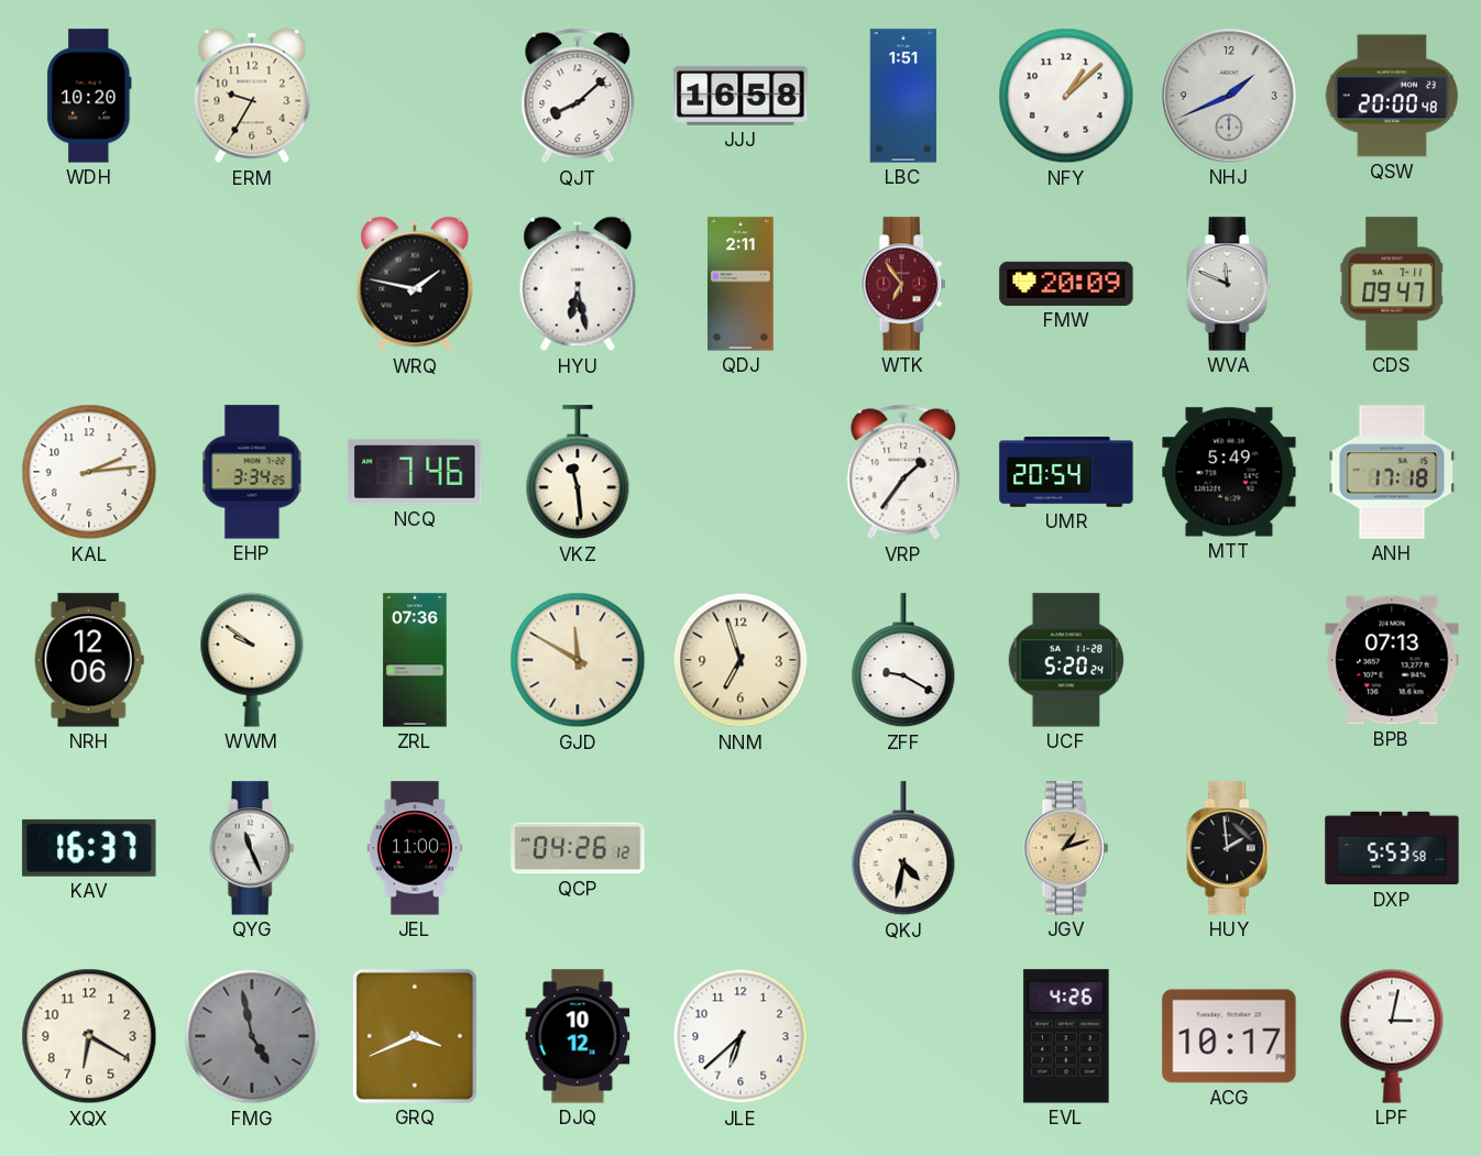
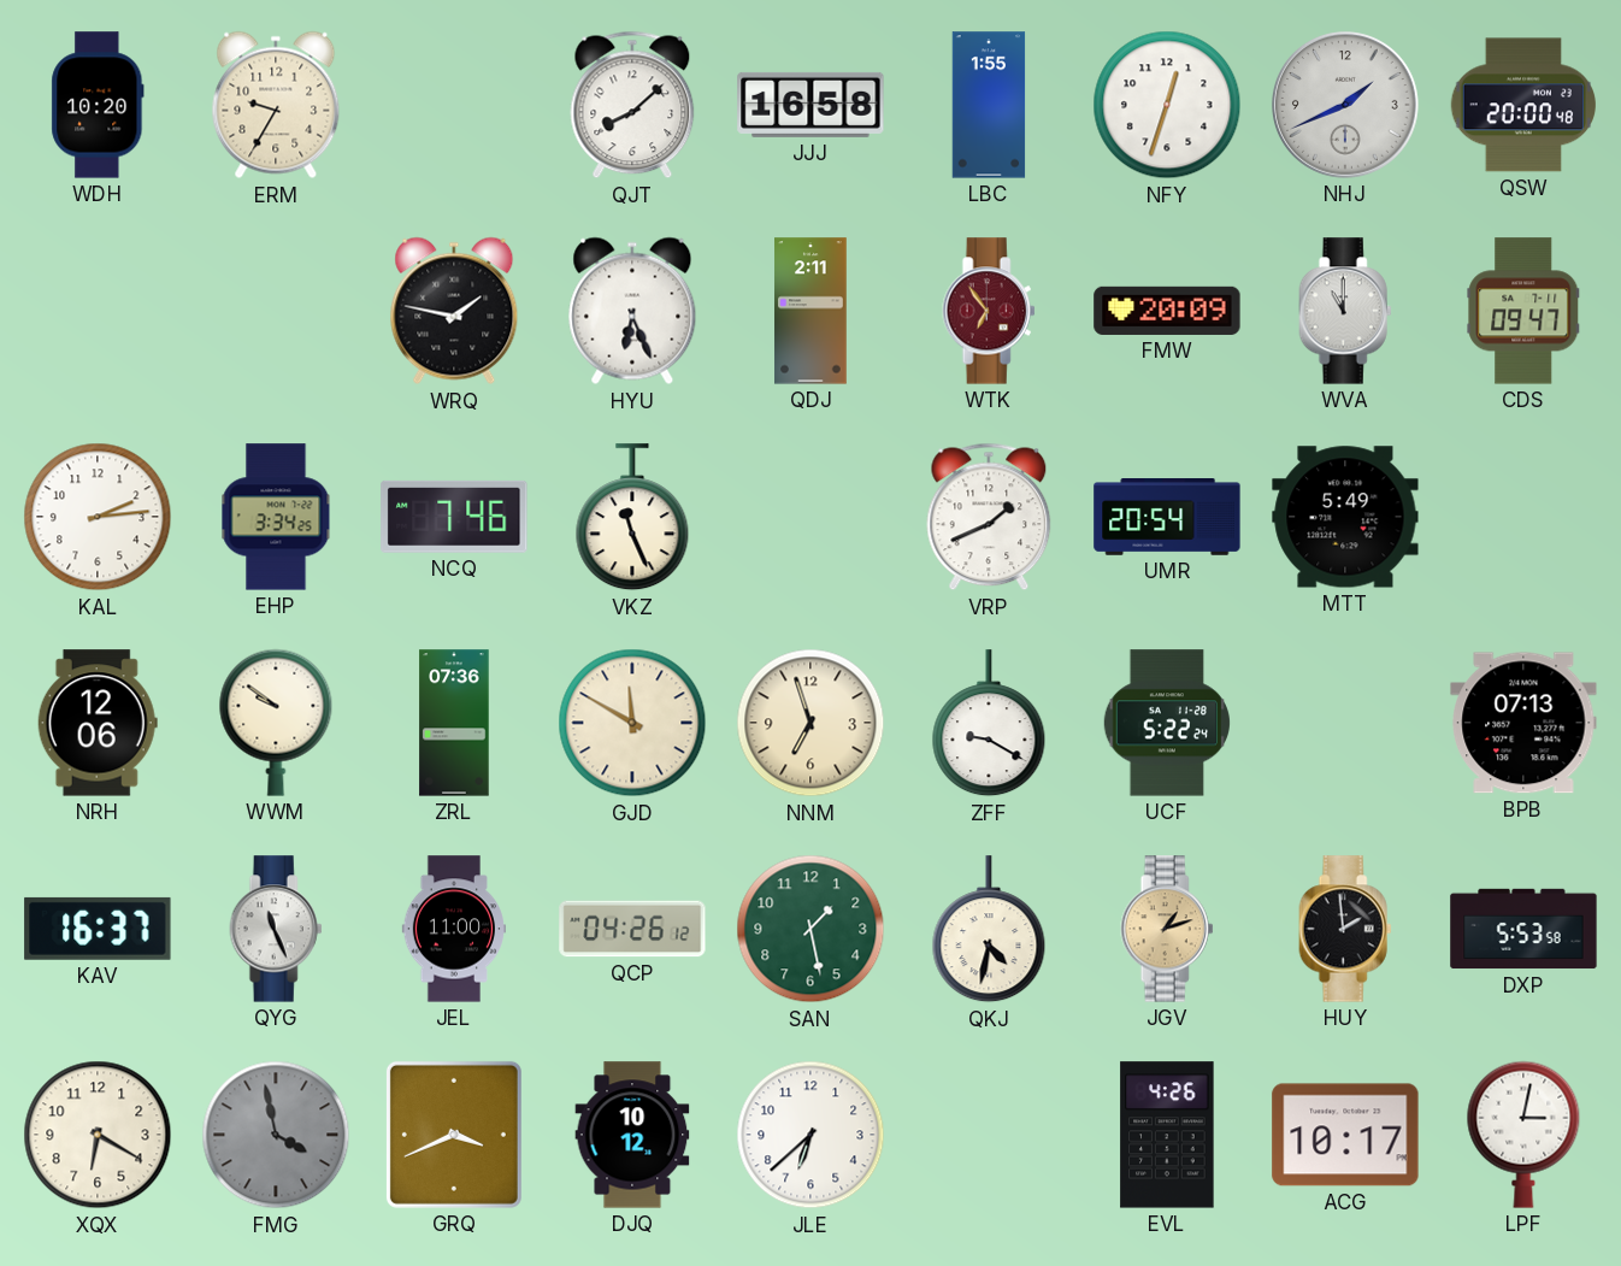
LBC: 1:51 -> 1:55 (989, 105)
NFY: 1:08 -> 12:33 (1167, 105)
HYU: 6:28 -> 6:26 (632, 311)
WVA: 11:49 -> 11:00 (1345, 311)
VKZ: 11:29 -> 11:26 (632, 518)
VRP: 1:36 -> 1:41 (989, 517)
ANH: 17:18 -> none (1392, 472)
UCF: 5:20 -> 5:22 (1166, 723)
SAN: none -> 1:28 (810, 929)
FMG: 4:58 -> 3:58 (276, 1135)
